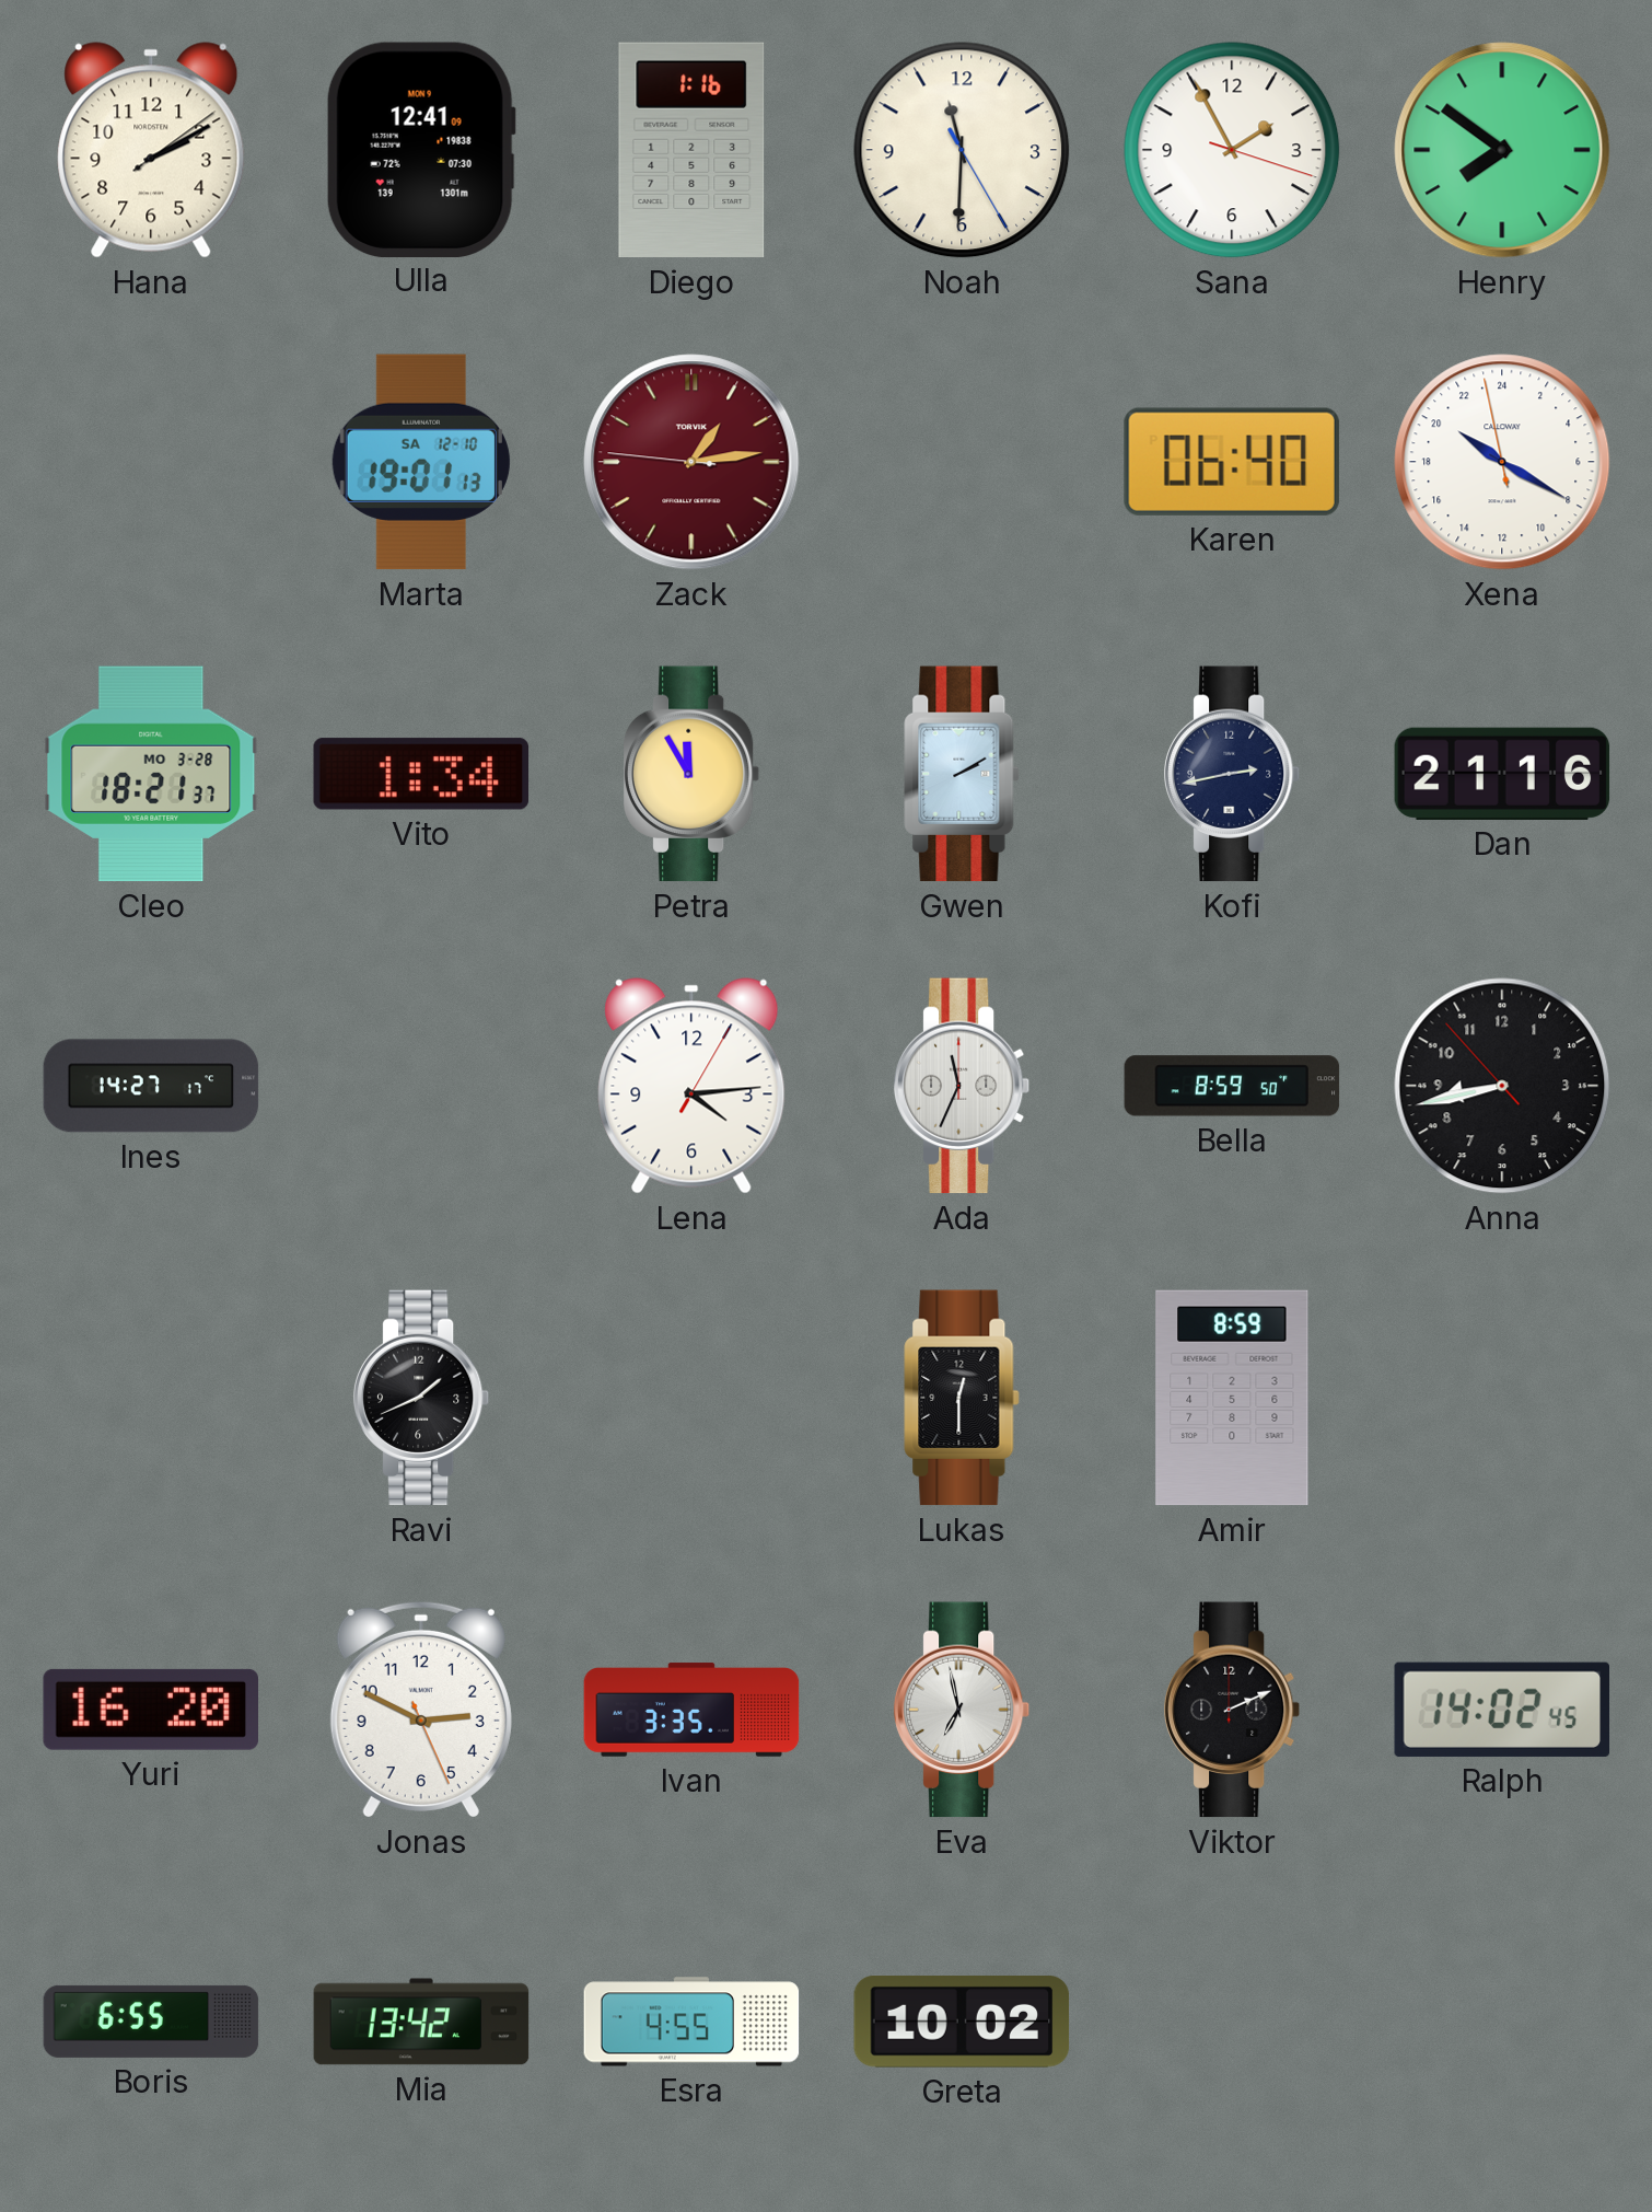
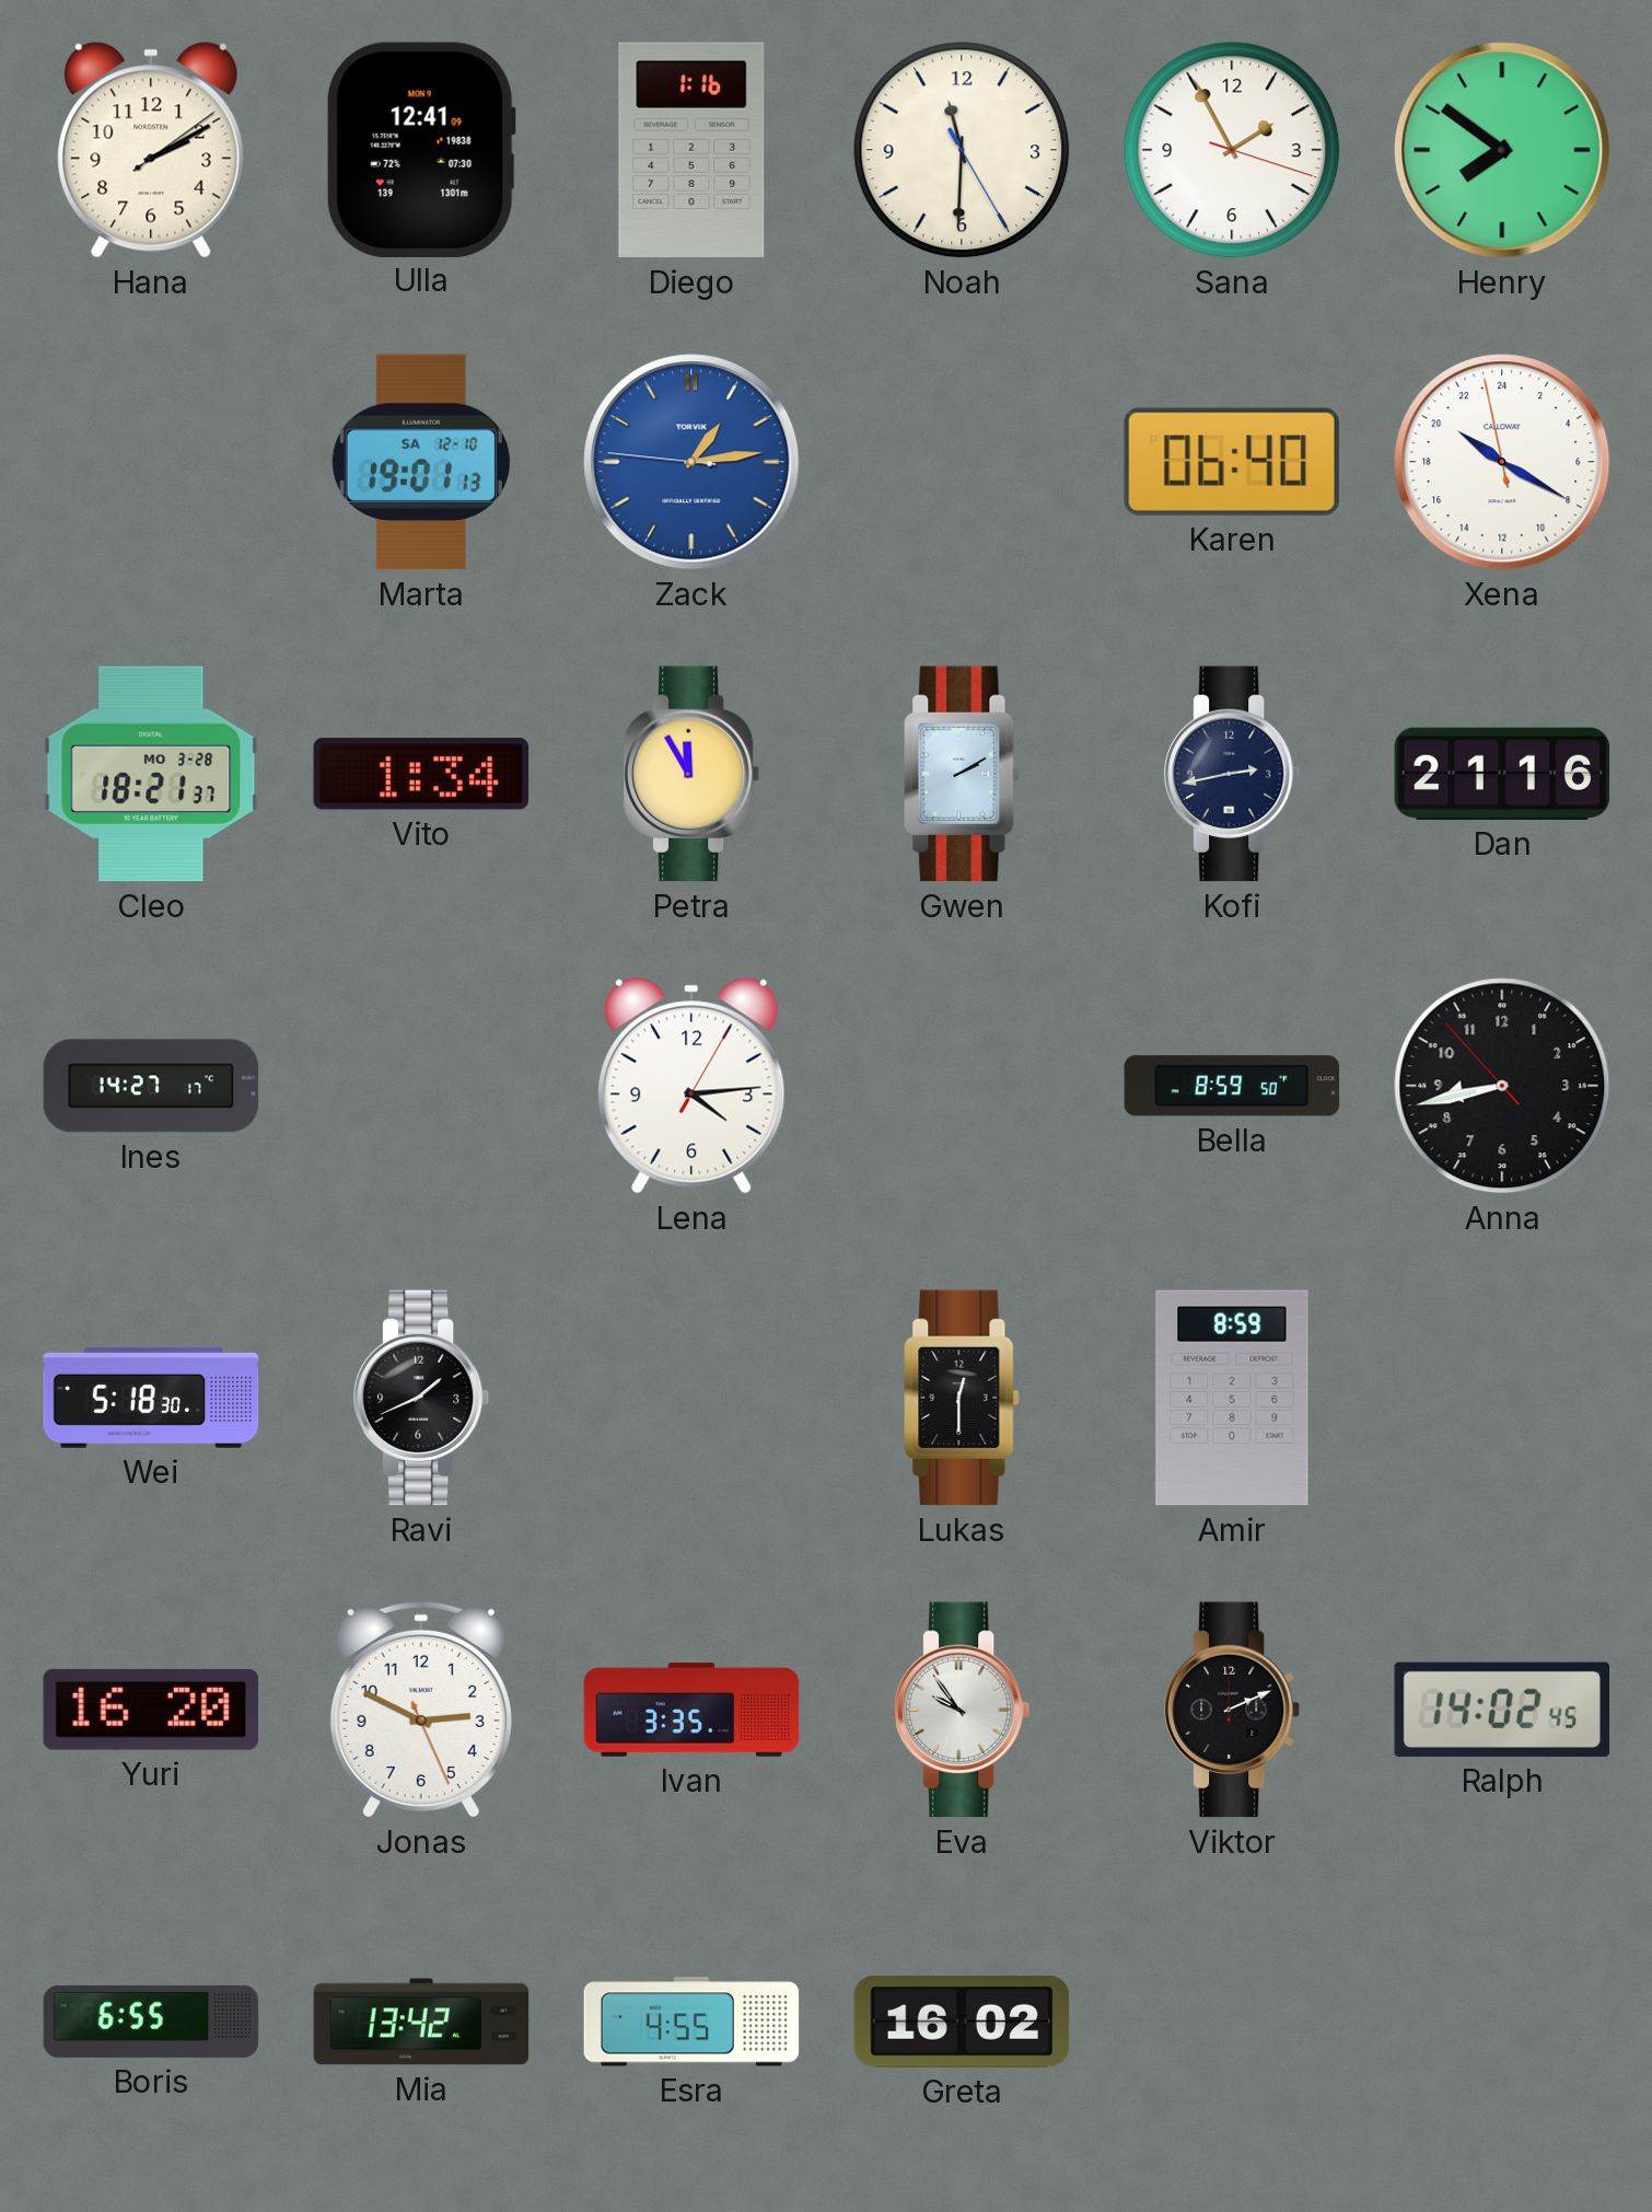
Zack dial: burgundy -> blue (691, 462)
Ada: 11:34 -> none (962, 1086)
Wei: none -> 5:18 (151, 1398)
Eva: 6:58 -> 9:54 (962, 1710)
Greta: 10:02 -> 16:02 (962, 2023)
